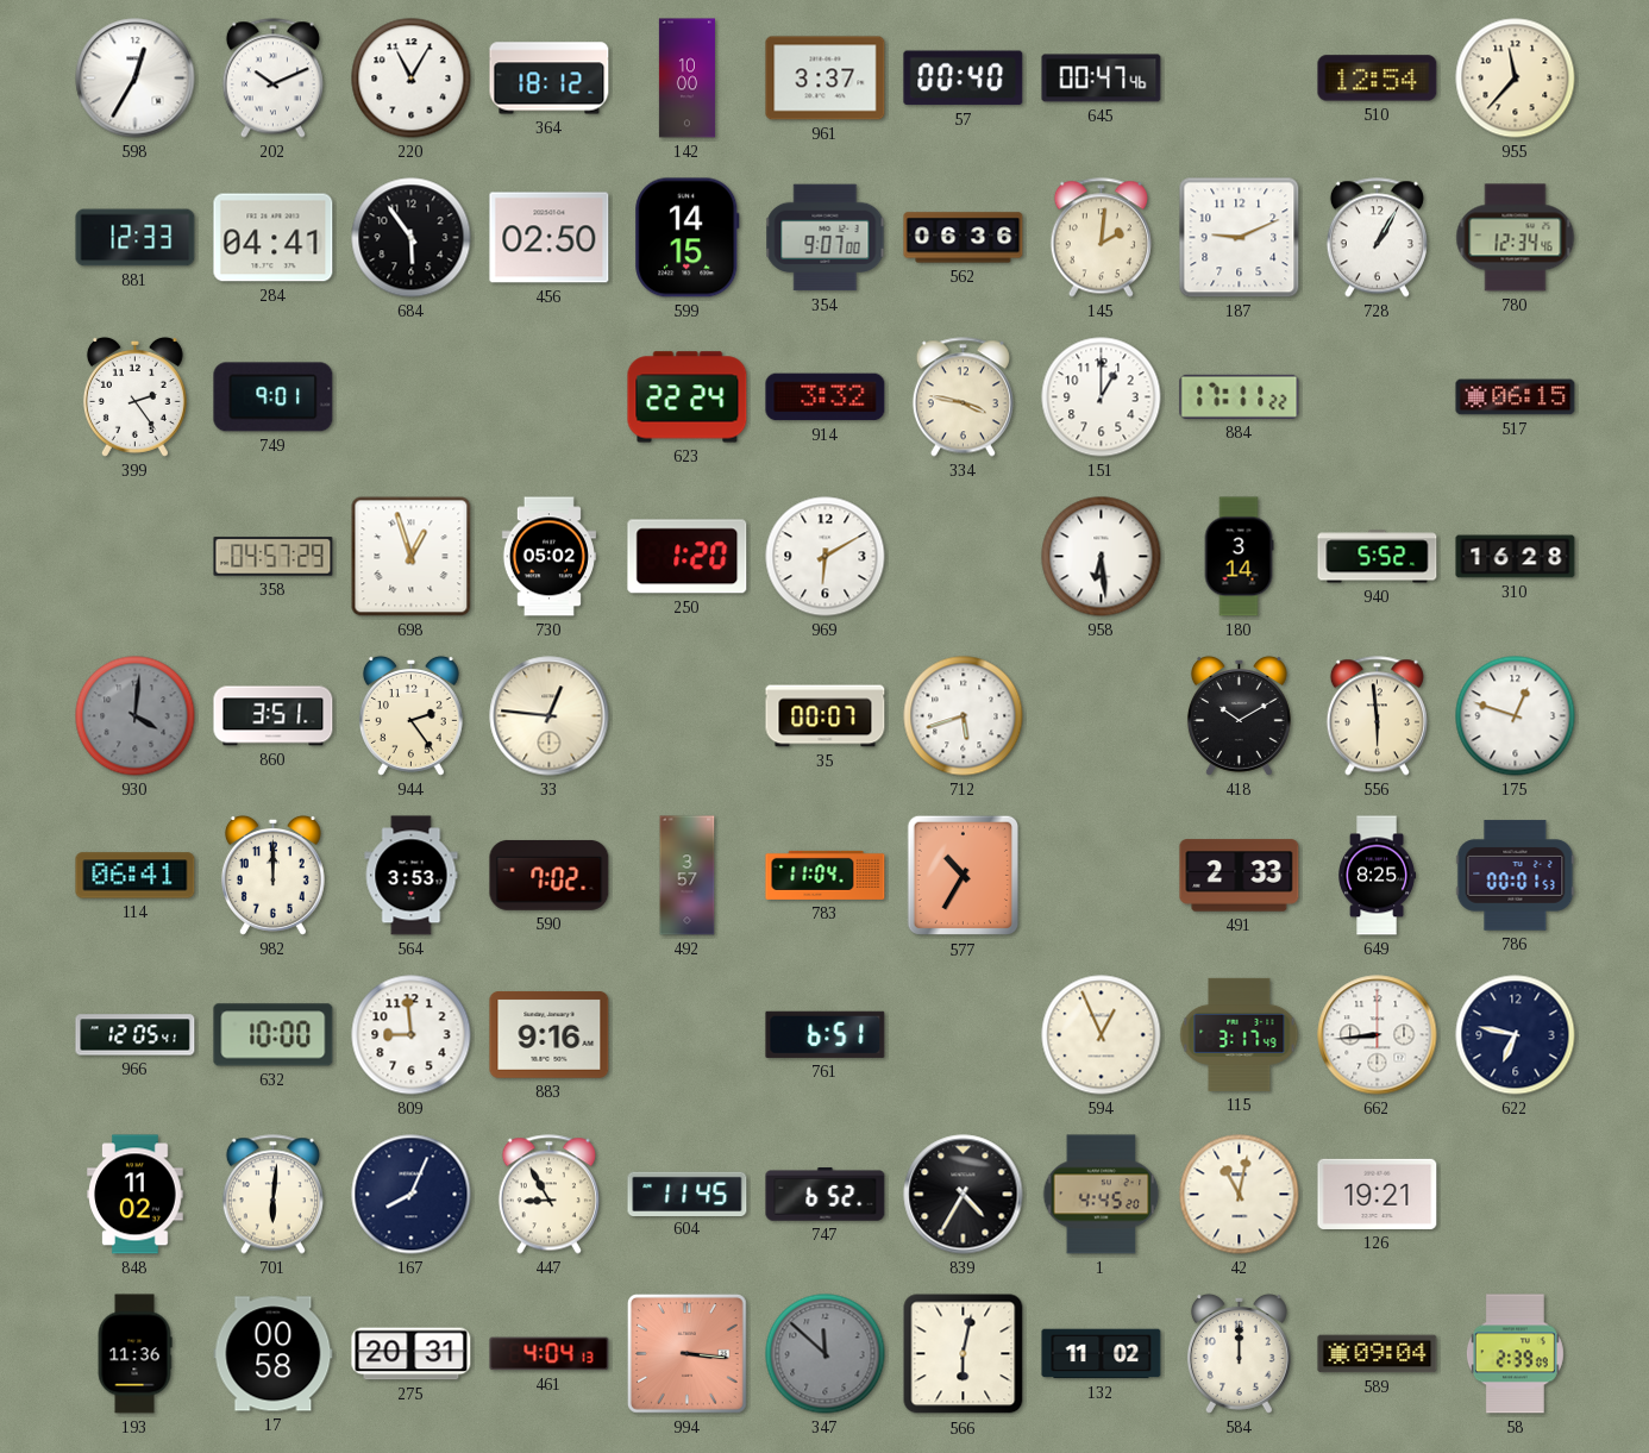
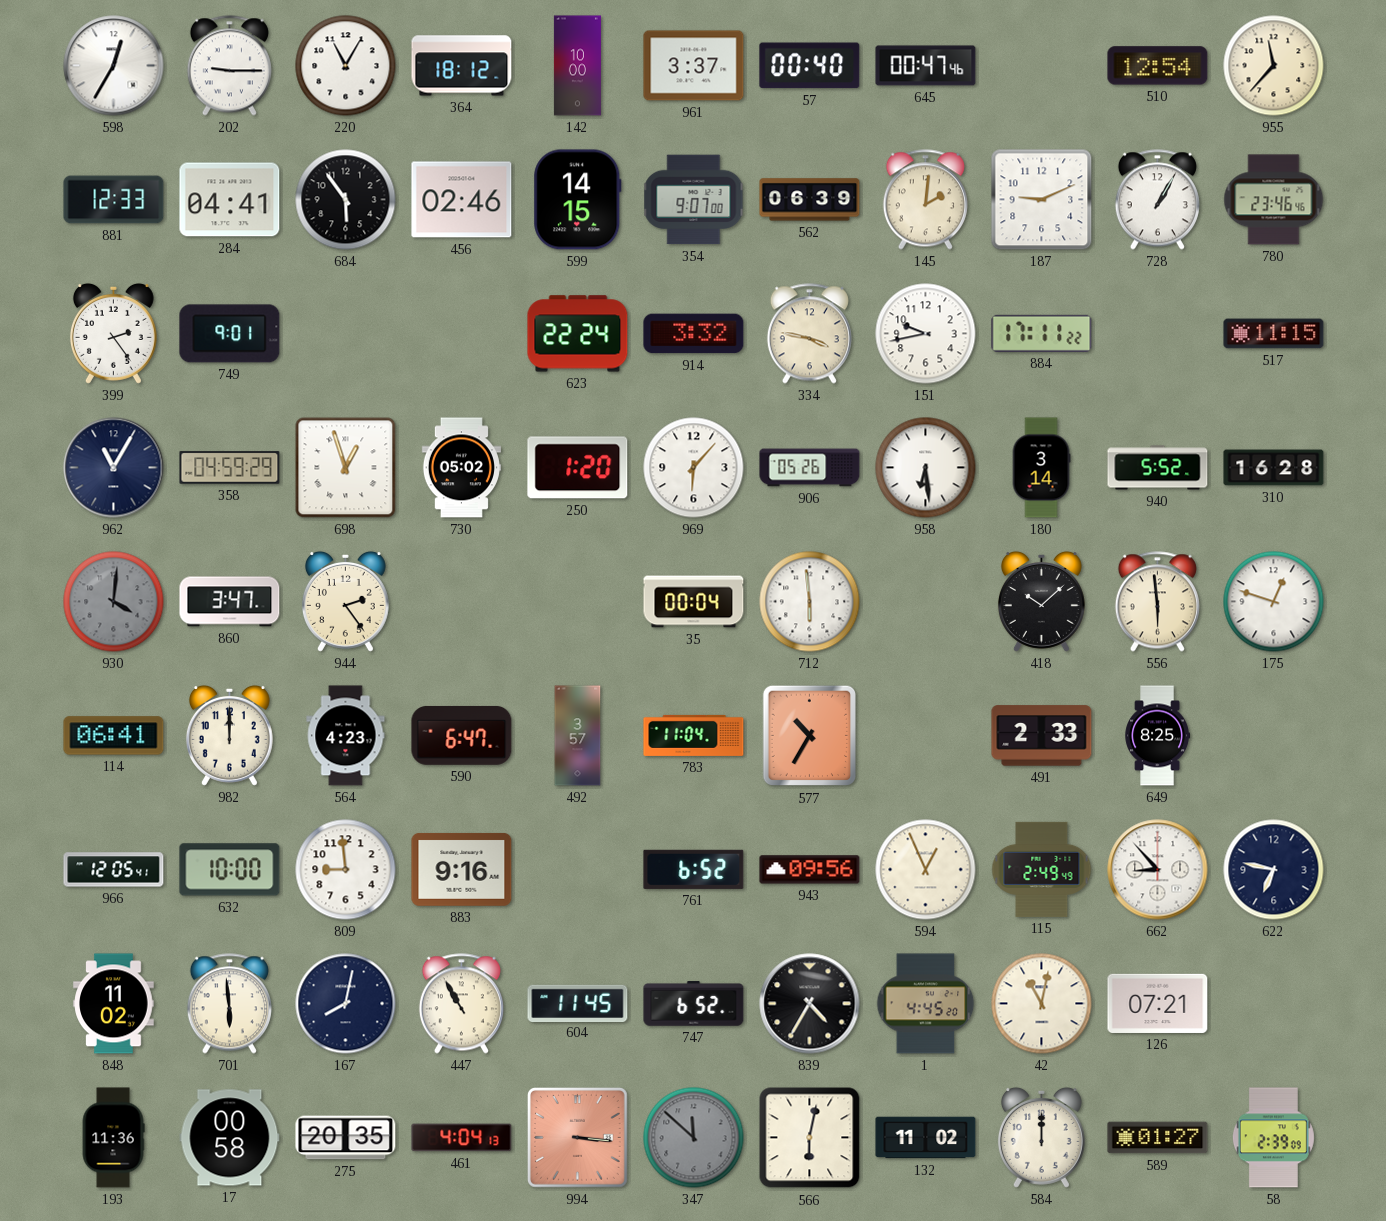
202: 10:11 -> 9:15 (229, 66)
456: 02:50 -> 02:46 (462, 200)
562: 06:36 -> 06:39 (810, 200)
780: 12:34 -> 23:46 (1274, 200)
151: 1:00 -> 9:43 (926, 334)
517: 06:15 -> 11:15 (1274, 334)
962: none -> 11:05 (114, 468)
358: 04:57 -> 04:59 (230, 468)
969: 6:10 -> 6:07 (694, 468)
906: none -> 05:26 (810, 468)
860: 3:51 -> 3:47 (230, 602)
33: 12:46 -> none (550, 716)
35: 00:07 -> 00:04 (694, 602)
712: 5:42 -> 5:59 (810, 602)
418: 10:10 -> 10:08 (1041, 602)
564: 3:53 -> 4:23 (346, 736)
590: 7:02 -> 6:47 (462, 735)
786: 00:01 -> none (1516, 876)
761: 6:51 -> 6:52 (694, 869)
943: none -> 09:56 (810, 870)
115: 3:17 -> 2:49 (1042, 869)
662: 8:44 -> 8:53 (1158, 870)
701: 6:01 -> 5:59 (229, 1004)
167: 8:04 -> 8:02 (346, 1004)
447: 8:55 -> 10:55 (461, 1004)
126: 19:21 -> 07:21 (1158, 1003)
275: 20:31 -> 20:35 (346, 1138)
589: 09:04 -> 01:27 (1158, 1138)
